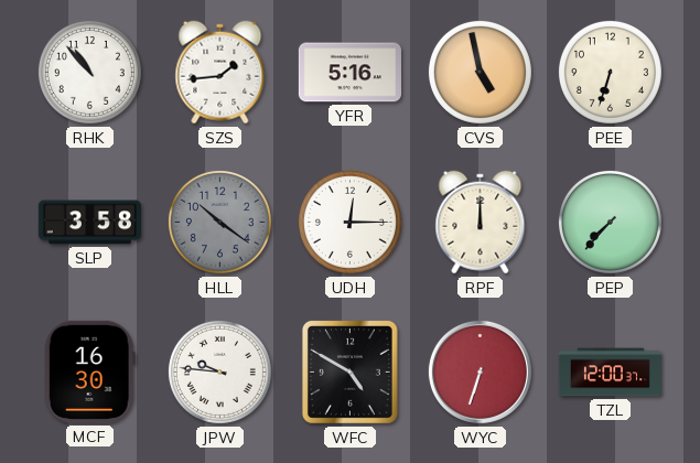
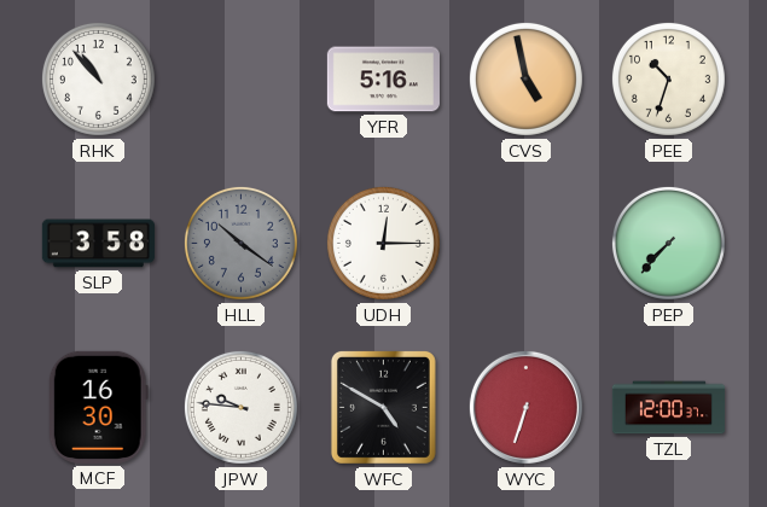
SZS: 1:44 -> none (220, 73)
PEE: 6:33 -> 10:33 (668, 78)
RPF: 12:00 -> none (481, 223)
